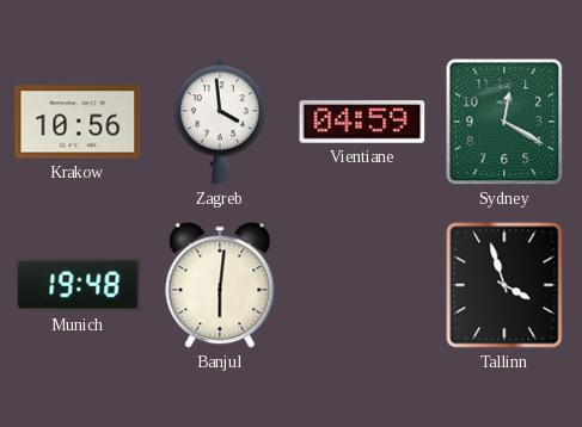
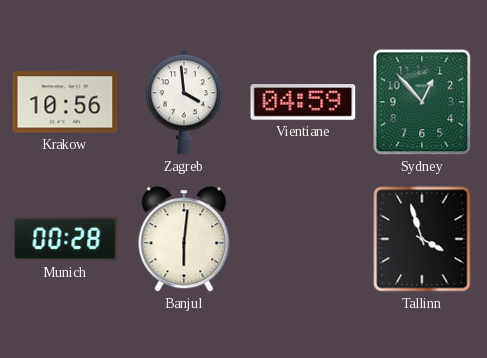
Sydney: 12:20 -> 12:53 (422, 102)
Munich: 19:48 -> 00:28 (65, 239)
